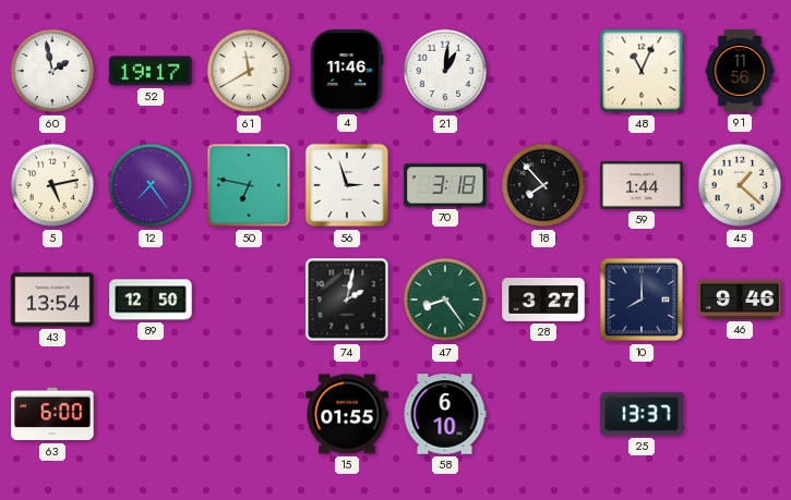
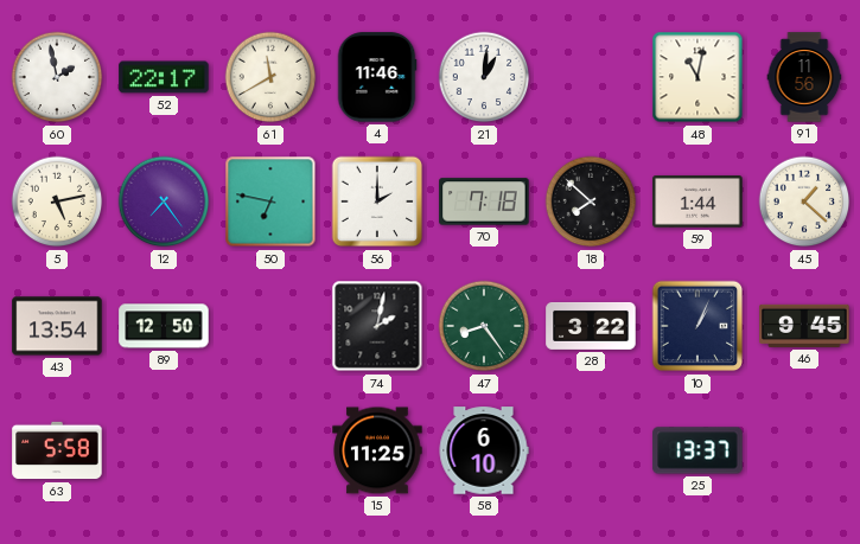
52: 19:17 -> 22:17 (164, 77)
48: 11:04 -> 11:02 (697, 77)
56: 2:57 -> 2:00 (377, 201)
70: 3:18 -> 7:18 (484, 201)
18: 7:53 -> 7:52 (591, 201)
28: 3:27 -> 3:22 (591, 326)
10: 8:00 -> 1:04 (697, 326)
46: 9:46 -> 9:45 (804, 326)
63: 6:00 -> 5:58 (57, 450)
15: 01:55 -> 11:25 (377, 450)
